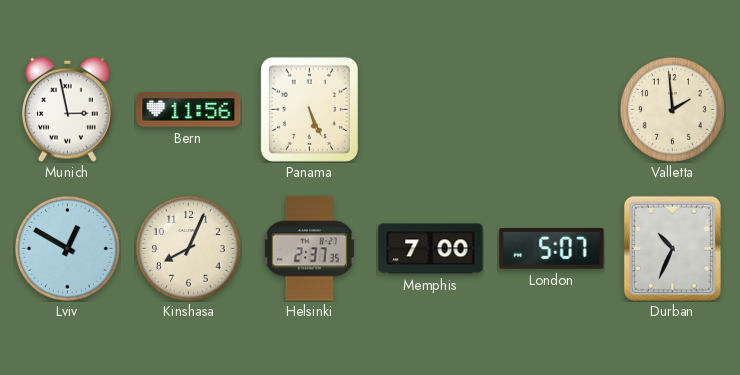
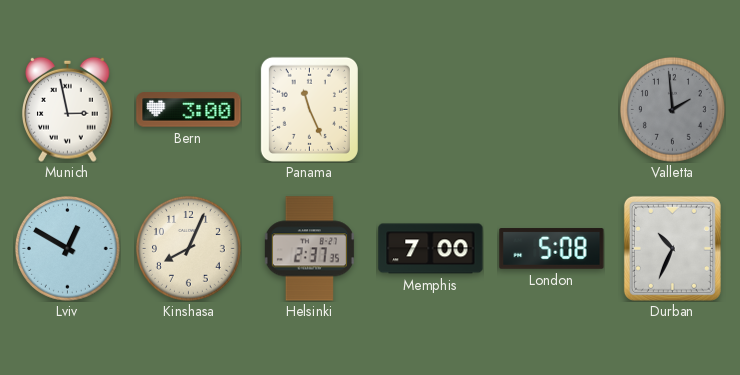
Bern: 11:56 -> 3:00 (189, 110)
Panama: 5:26 -> 11:26 (309, 109)
Valletta dial: cream -> grey (673, 110)
London: 5:07 -> 5:08 (552, 249)
